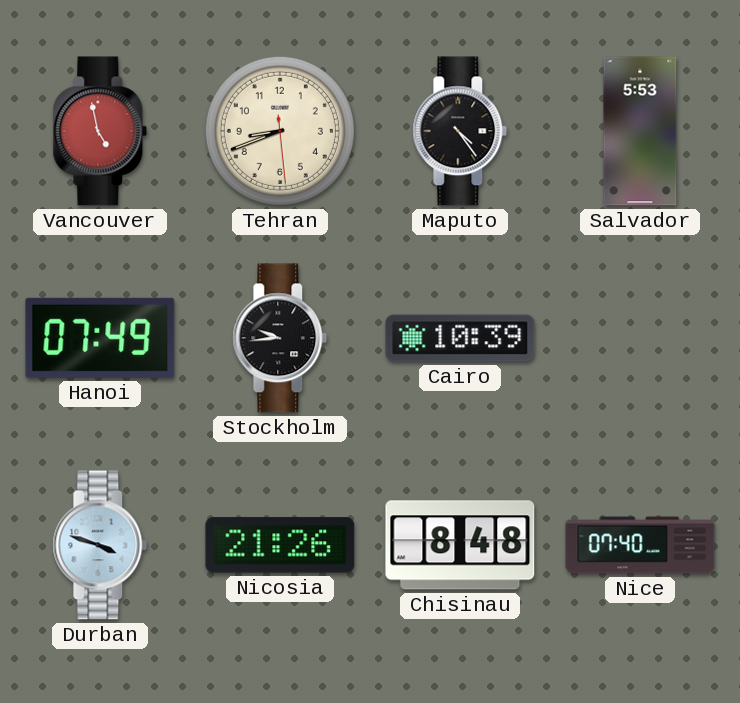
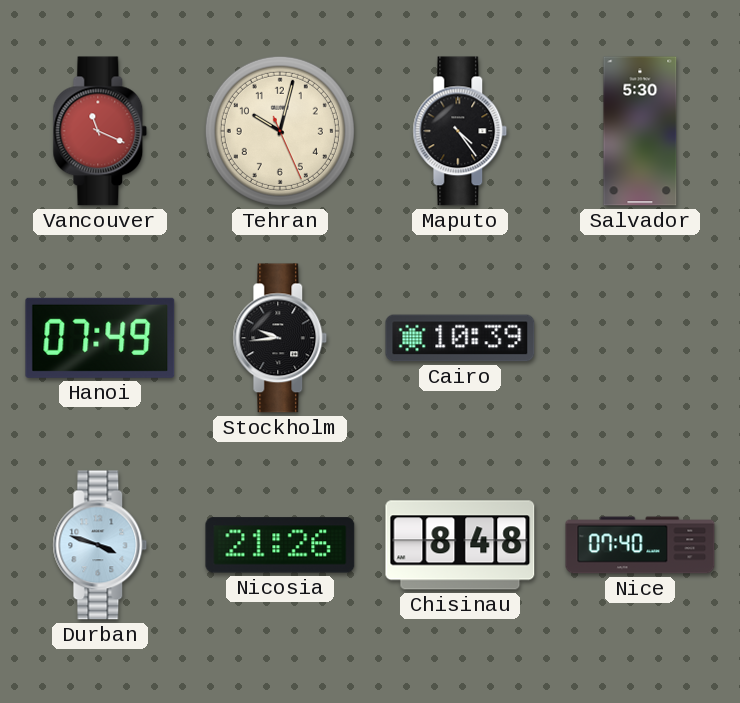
Vancouver: 4:58 -> 11:19 (100, 131)
Tehran: 8:41 -> 10:02 (280, 131)
Salvador: 5:53 -> 5:30 (640, 131)
